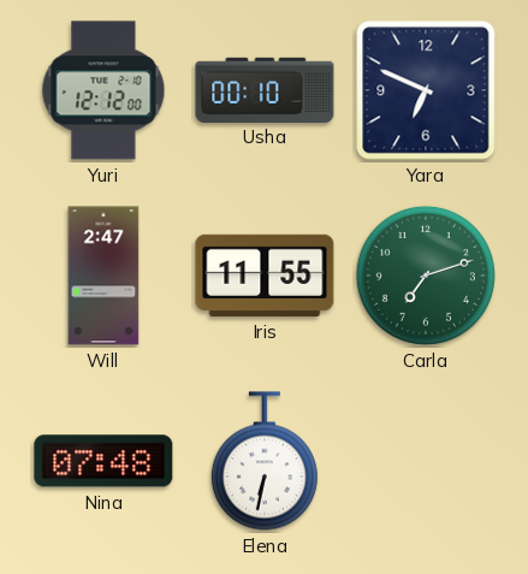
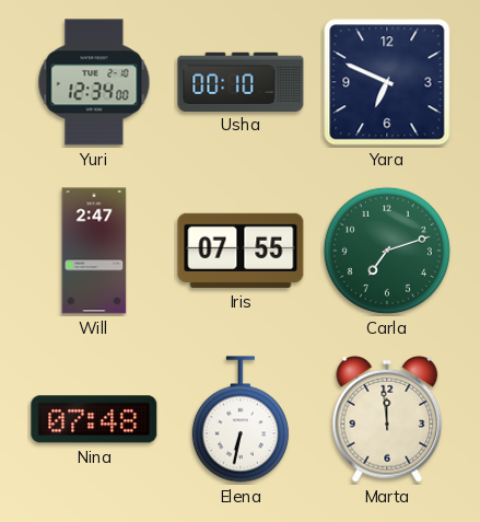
Yuri: 12:12 -> 12:34 (94, 82)
Iris: 11:55 -> 07:55 (241, 251)
Marta: none -> 11:59 (387, 419)
